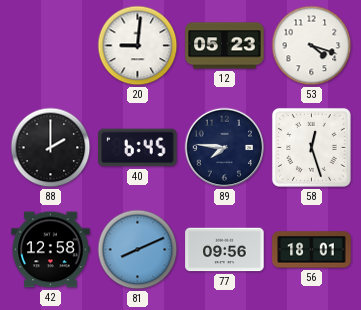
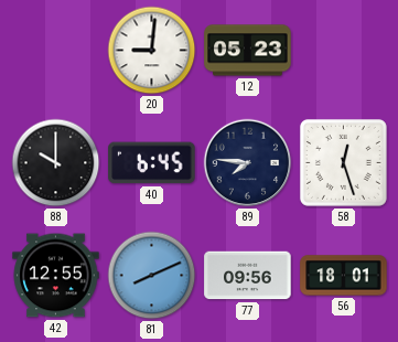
53: 4:18 -> none (312, 46)
88: 2:00 -> 10:00 (56, 163)
42: 12:58 -> 12:55 (56, 276)
